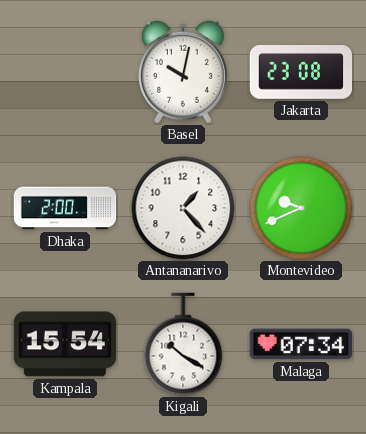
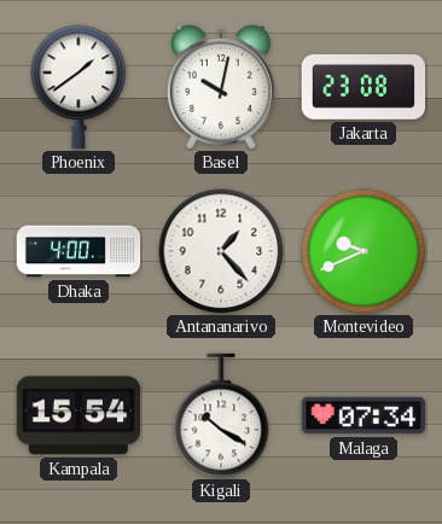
Phoenix: none -> 1:39 (78, 87)
Dhaka: 2:00 -> 4:00 (78, 251)
